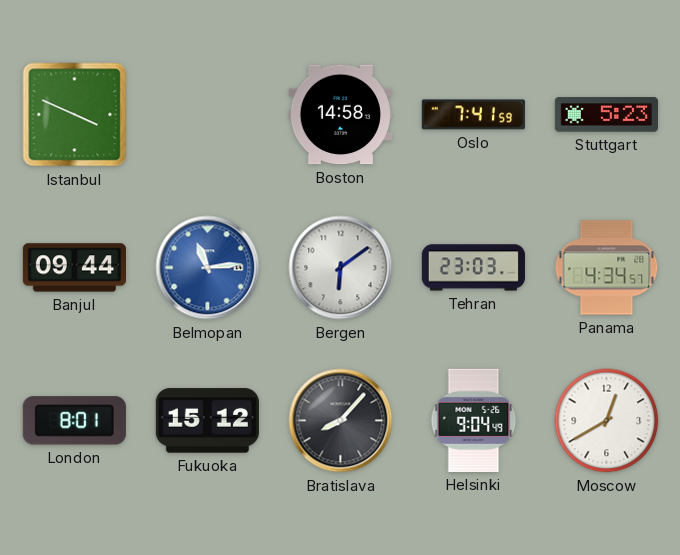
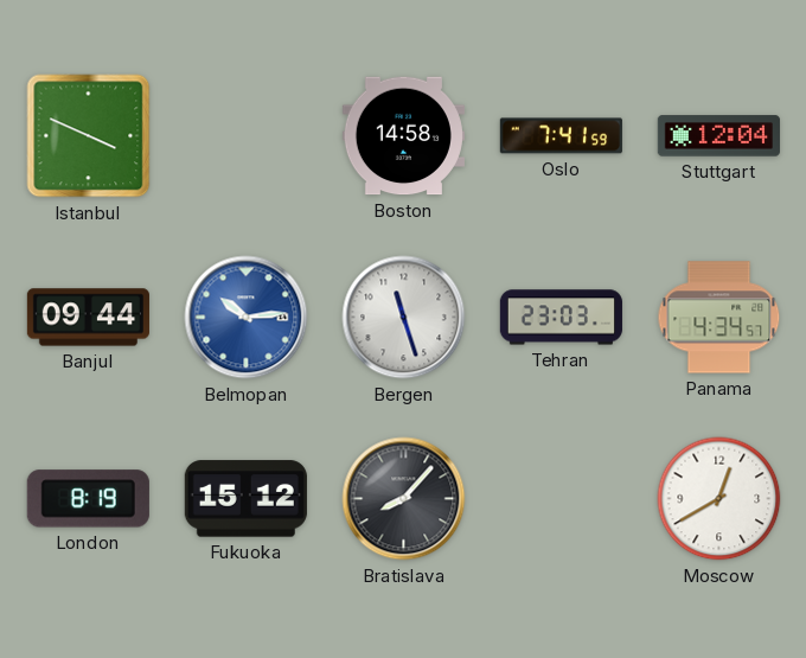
Stuttgart: 5:23 -> 12:04 (718, 136)
Belmopan: 11:14 -> 10:14 (247, 318)
Bergen: 6:09 -> 11:27 (404, 318)
London: 8:01 -> 8:19 (88, 499)
Helsinki: 9:04 -> none (474, 420)
